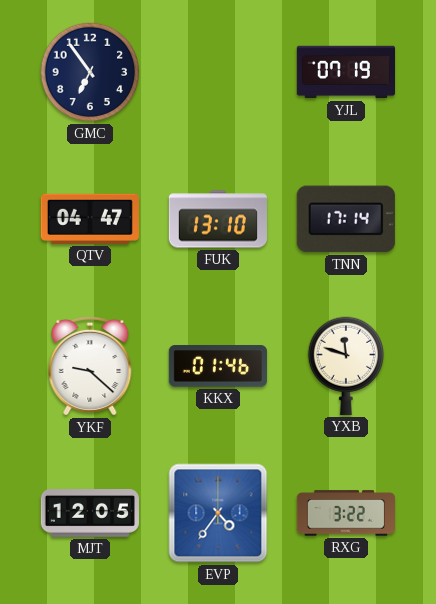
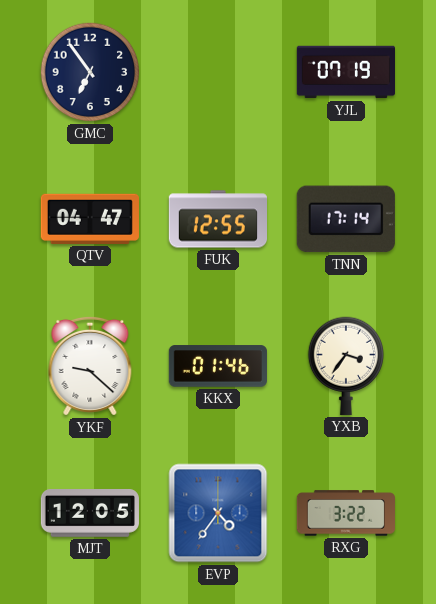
FUK: 13:10 -> 12:55 (217, 219)
YXB: 11:48 -> 3:36 (345, 366)
